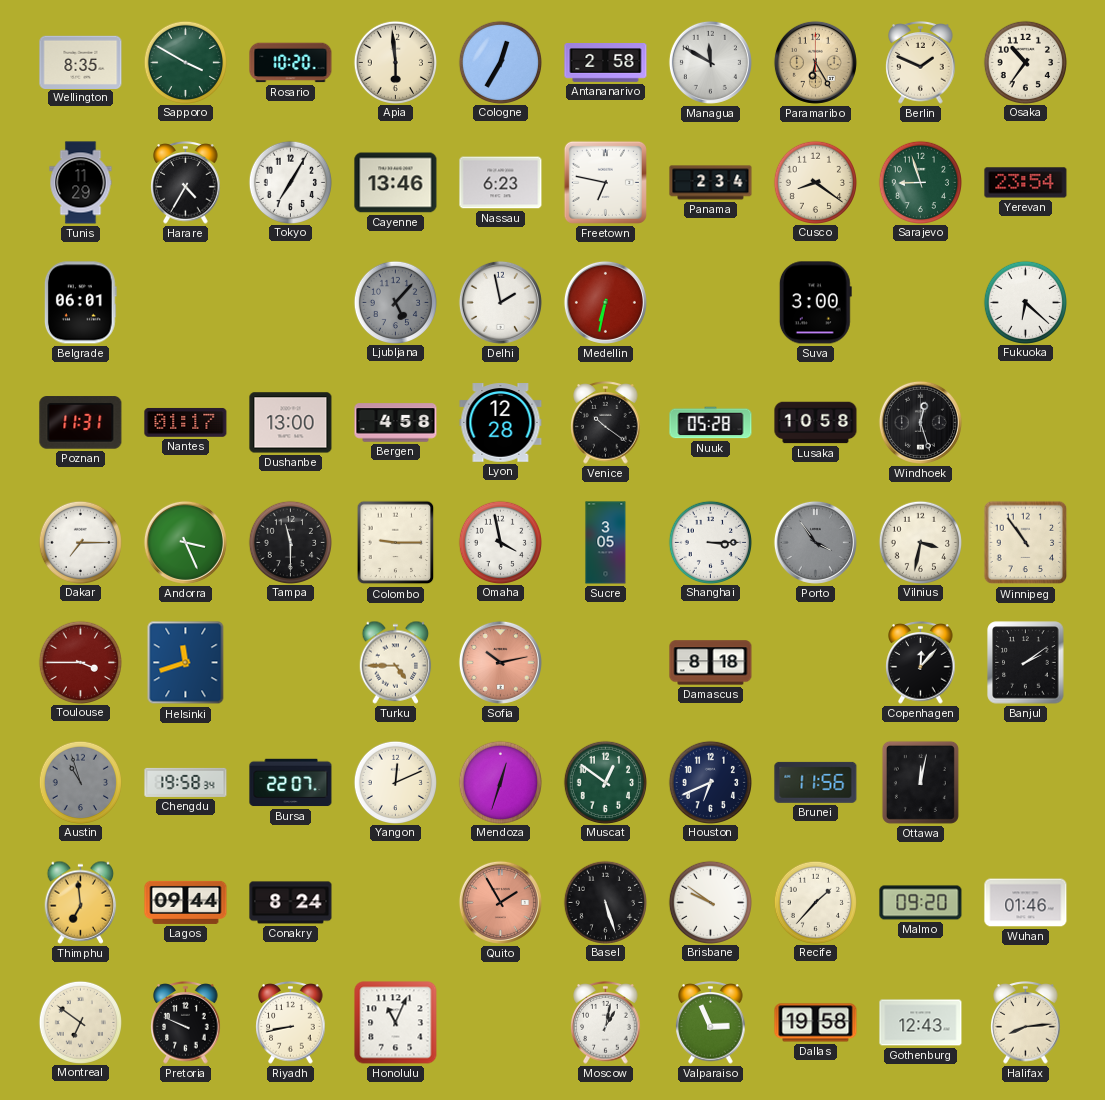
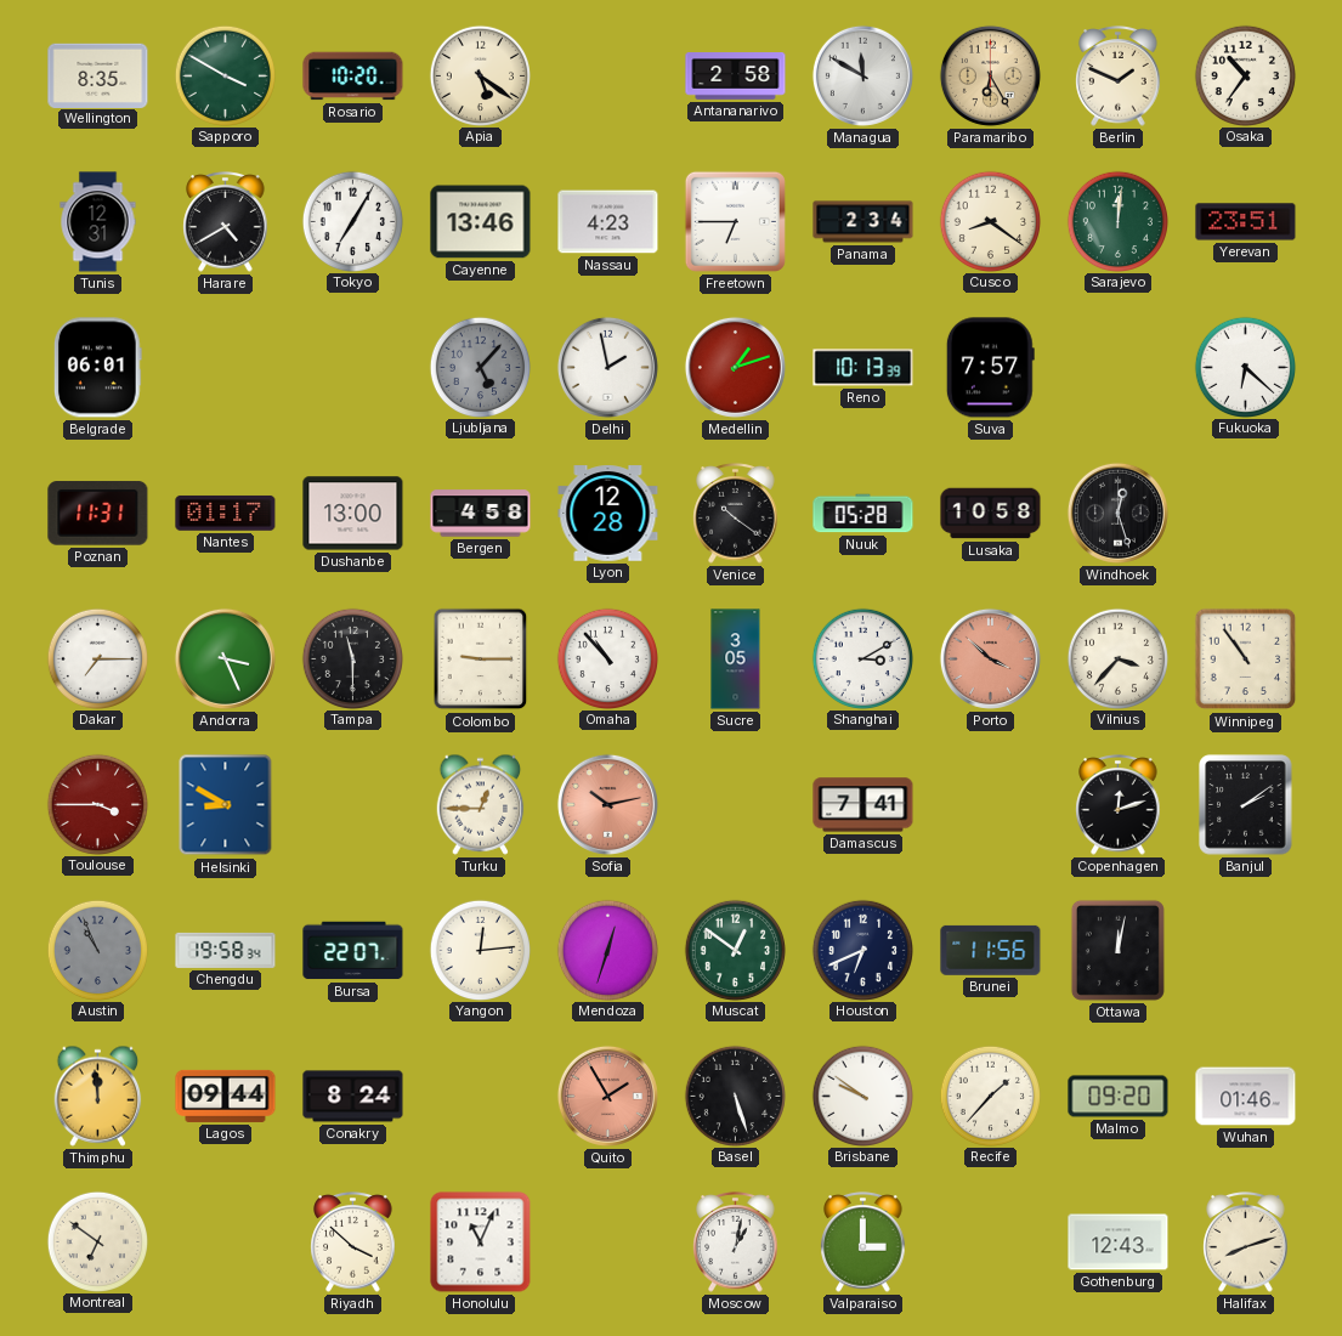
Apia: 5:59 -> 5:21 (480, 75)
Cologne: 12:35 -> none (500, 62)
Tunis: 11:29 -> 12:31 (98, 222)
Harare: 4:35 -> 4:40 (226, 222)
Nassau: 6:23 -> 4:23 (608, 222)
Freetown: 6:47 -> 6:45 (735, 221)
Sarajevo: 8:57 -> 12:01 (1117, 221)
Yerevan: 23:54 -> 23:51 (1246, 222)
Medellin: 6:32 -> 1:12 (735, 367)
Reno: none -> 10:13 (863, 368)
Suva: 3:00 -> 7:57 (990, 368)
Omaha: 3:58 -> 10:53 (607, 658)
Shanghai: 3:15 -> 3:10 (862, 658)
Porto: 3:54 -> 3:52 (990, 658)
Porto dial: grey -> salmon (990, 658)
Vilnius: 3:32 -> 3:37 (1117, 658)
Helsinki: 11:42 -> 8:50 (226, 805)
Turku: 4:45 -> 12:45 (481, 804)
Damascus: 8:18 -> 7:41 (863, 805)
Copenhagen: 12:07 -> 12:12 (1119, 805)
Austin: 10:57 -> 10:56 (97, 950)
Yangon: 12:11 -> 12:14 (480, 950)
Thimphu: 6:59 -> 11:59 (98, 1096)
Pretoria: 9:49 -> none (186, 1023)
Riyadh: 8:43 -> 3:52 (353, 1242)
Valparaiso: 2:56 -> 3:00 (863, 1242)
Dallas: 19:58 -> none (816, 1023)
Halifax: 8:14 -> 8:12 (1246, 1242)
